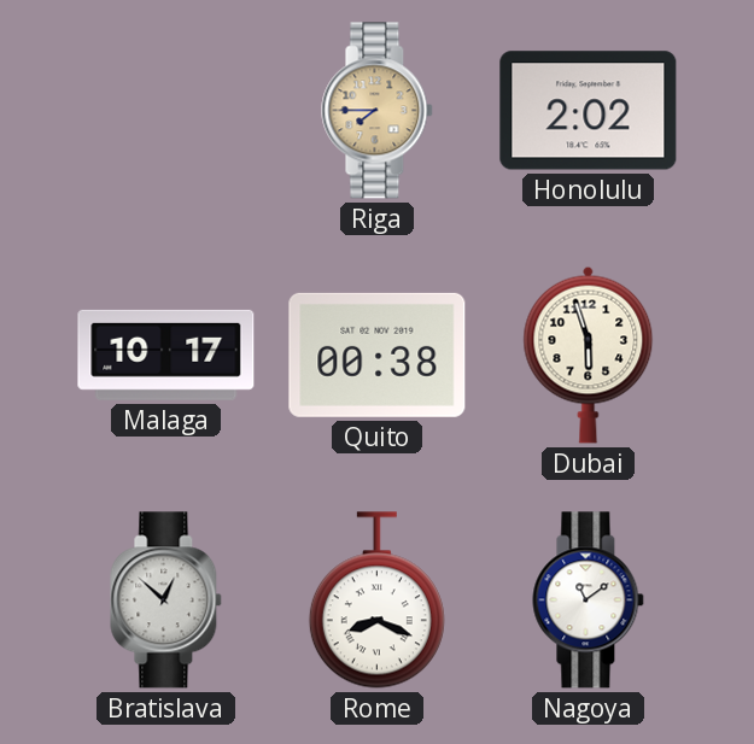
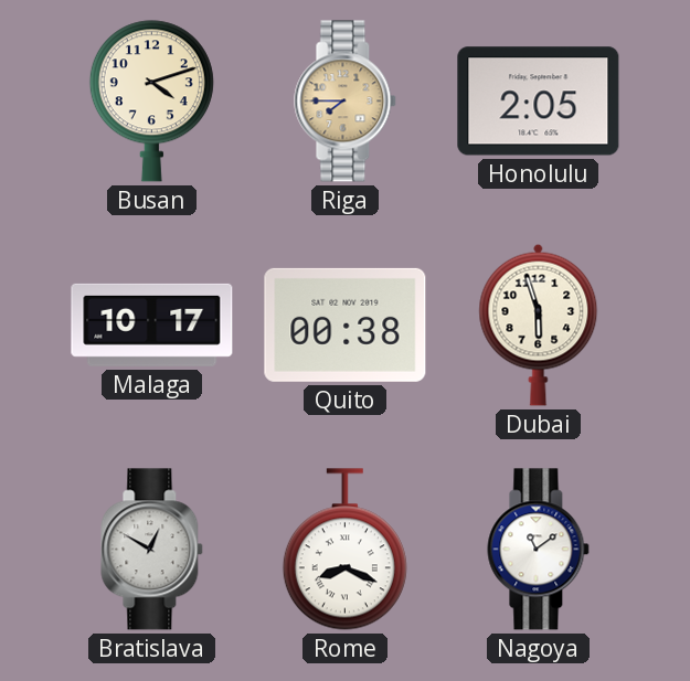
Busan: none -> 4:12 (151, 102)
Honolulu: 2:02 -> 2:05 (539, 102)
Bratislava: 12:52 -> 12:50 (152, 550)
